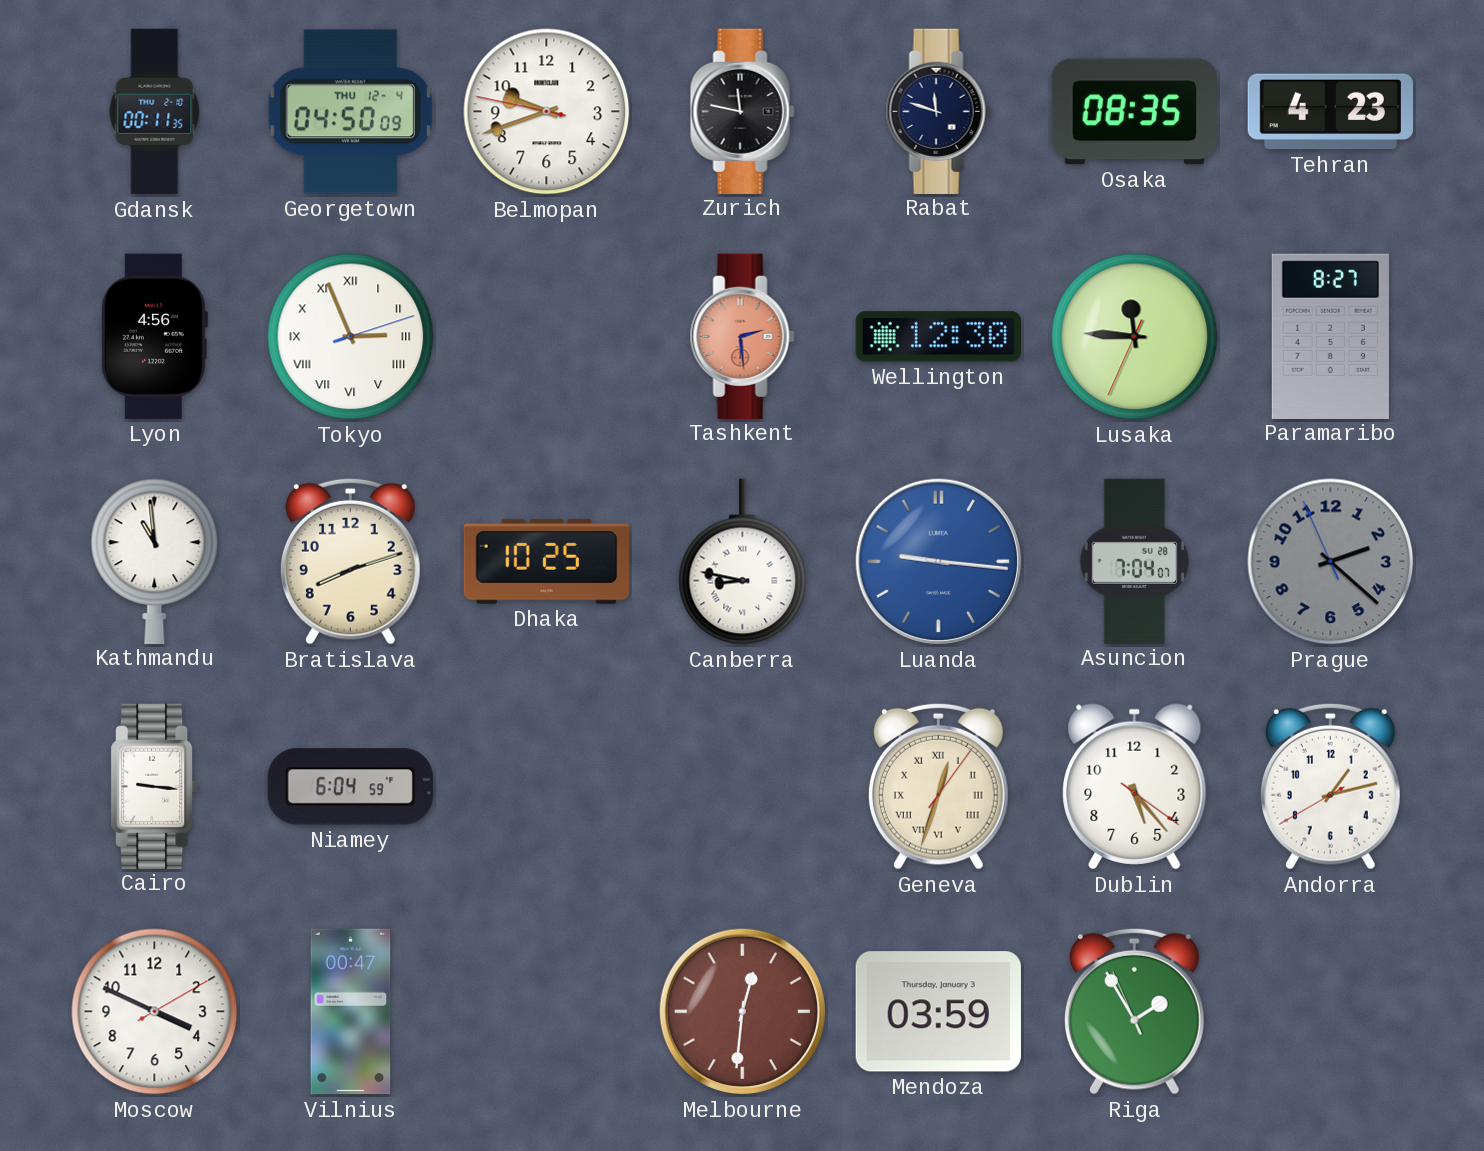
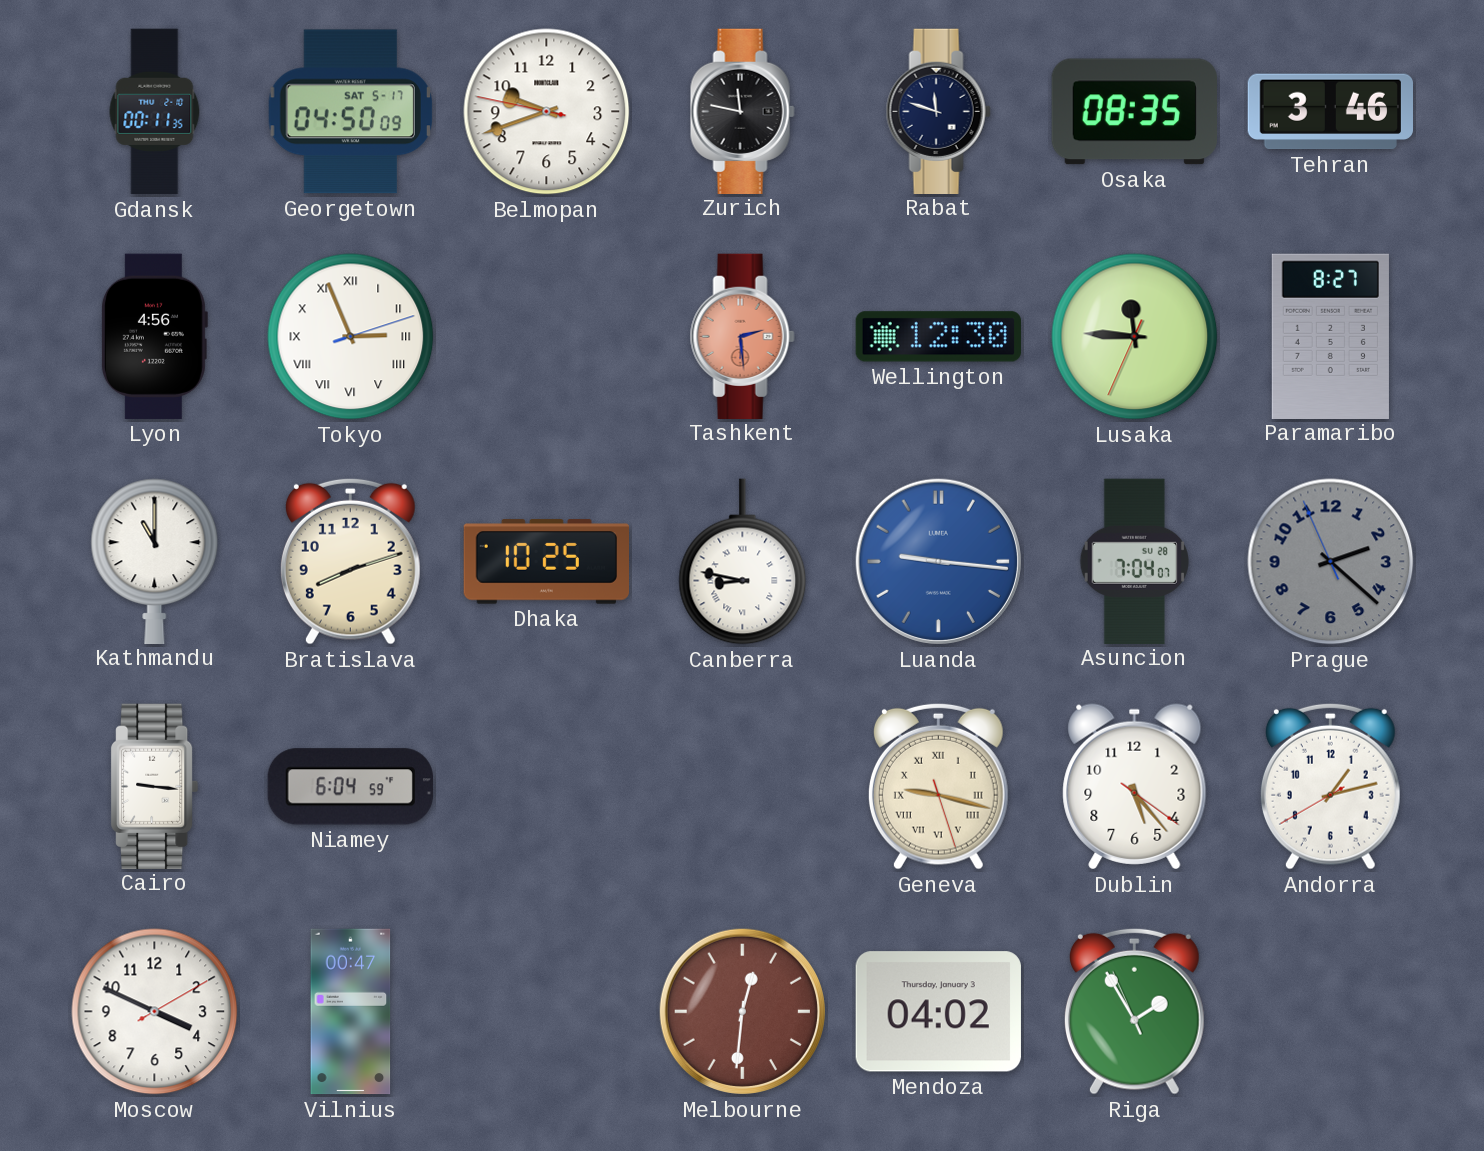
Georgetown date: THU 12-4 -> SAT 5-17 (350, 112)
Tehran: 4:23 -> 3:46 (1330, 112)
Kathmandu: 10:59 -> 11:00 (155, 561)
Geneva: 12:33 -> 9:17 (938, 786)
Mendoza: 03:59 -> 04:02 (938, 1012)
